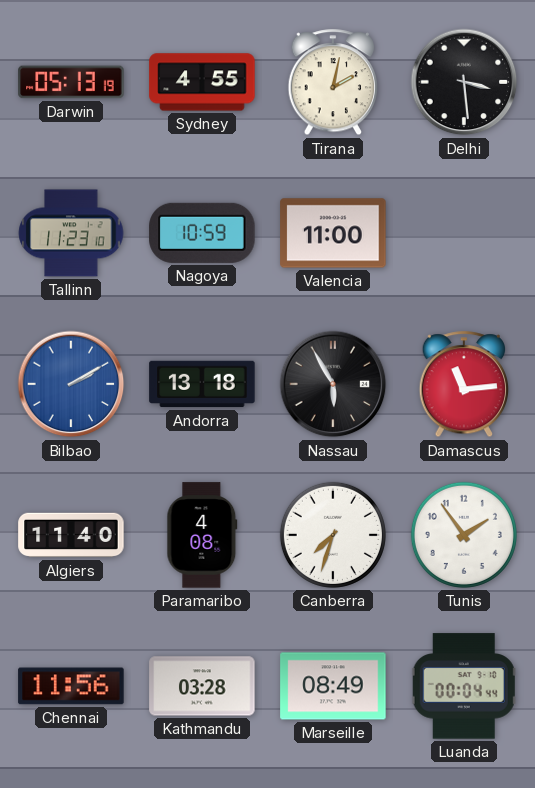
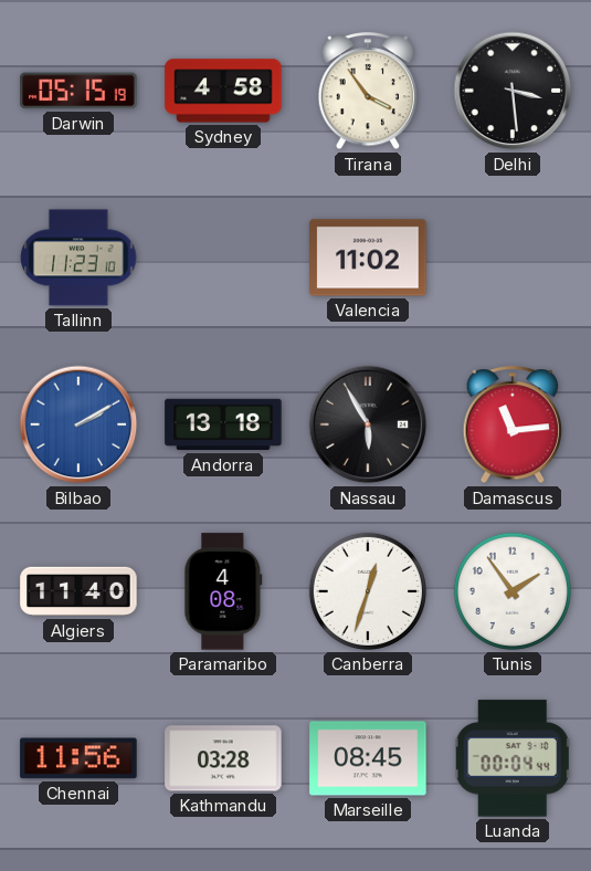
Darwin: 05:13 -> 05:15 (78, 91)
Sydney: 4:55 -> 4:58 (223, 91)
Tirana: 2:02 -> 3:54 (367, 92)
Nagoya: 10:59 -> none (202, 233)
Valencia: 11:00 -> 11:02 (368, 258)
Canberra: 7:33 -> 12:33 (368, 591)
Marseille: 08:49 -> 08:45 (368, 758)
